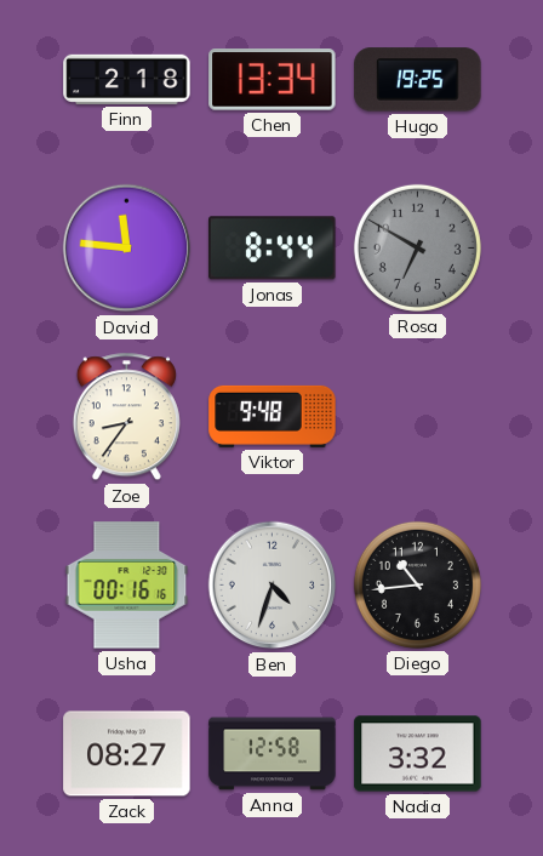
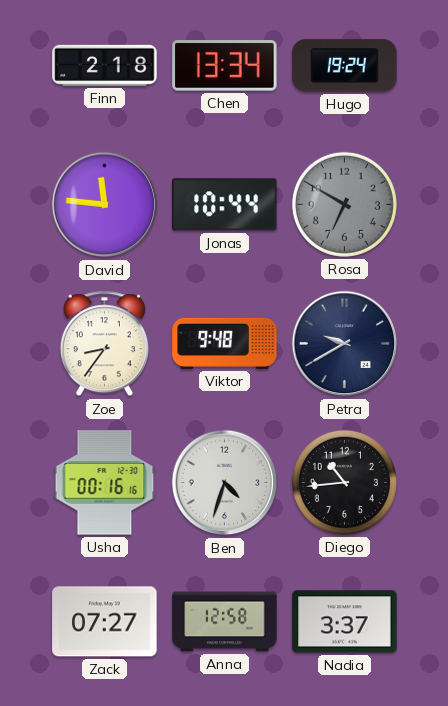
Hugo: 19:25 -> 19:24 (345, 66)
Jonas: 8:44 -> 10:44 (225, 205)
Petra: none -> 9:40 (345, 344)
Zack: 08:27 -> 07:27 (105, 622)
Nadia: 3:32 -> 3:37 (345, 622)
